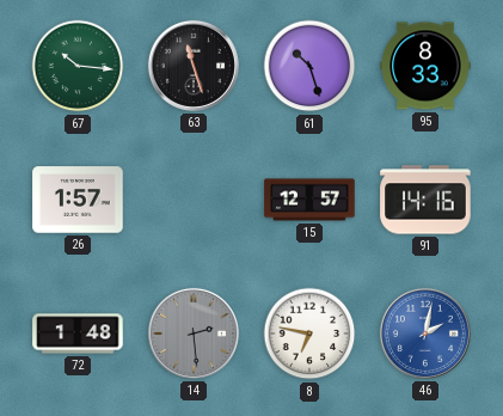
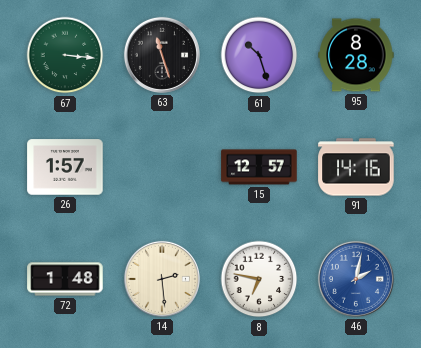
67: 10:16 -> 3:16 (65, 55)
95: 8:33 -> 8:28 (356, 55)
14 dial: grey -> cream (162, 279)
